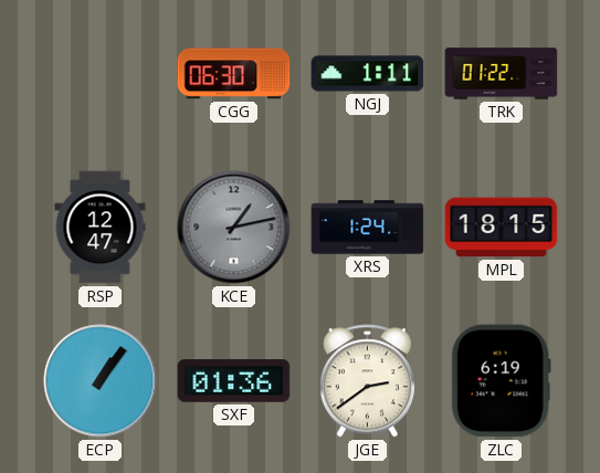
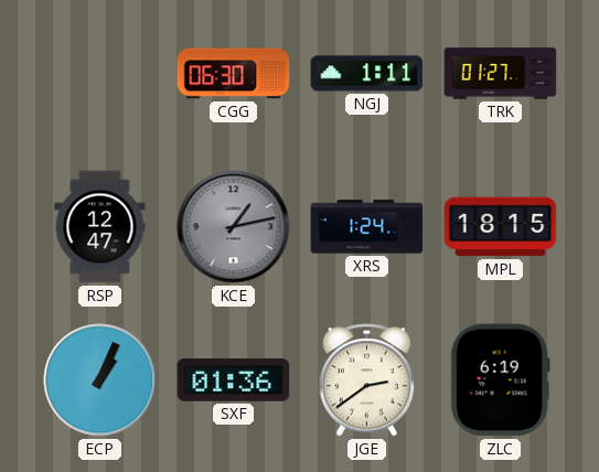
TRK: 01:22 -> 01:27 (501, 74)
ECP: 1:06 -> 1:04 (100, 380)
